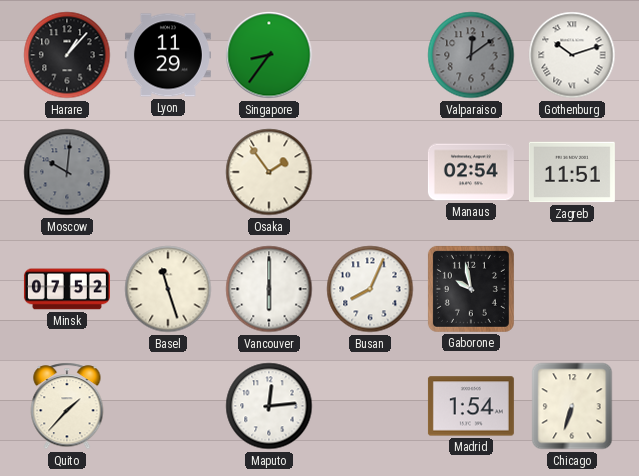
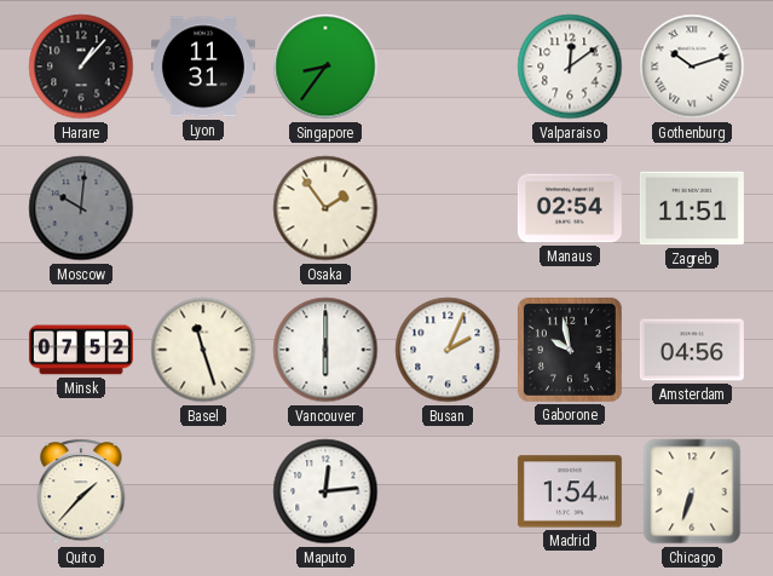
Lyon: 11:29 -> 11:31 (203, 67)
Valparaiso dial: grey -> white (570, 67)
Busan: 8:04 -> 2:04 (448, 350)
Amsterdam: none -> 04:56 (692, 350)
